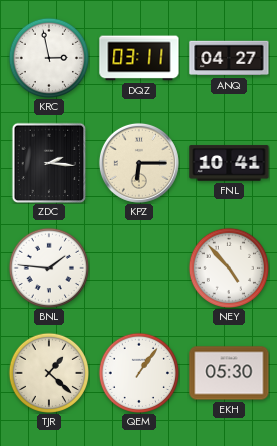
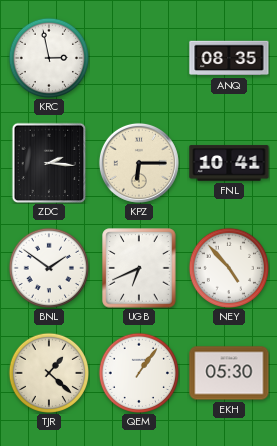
DQZ: 03:11 -> none (139, 58)
ANQ: 04:27 -> 08:35 (229, 58)
BNL: 1:46 -> 1:51 (48, 267)
UGB: none -> 6:41 (139, 268)
